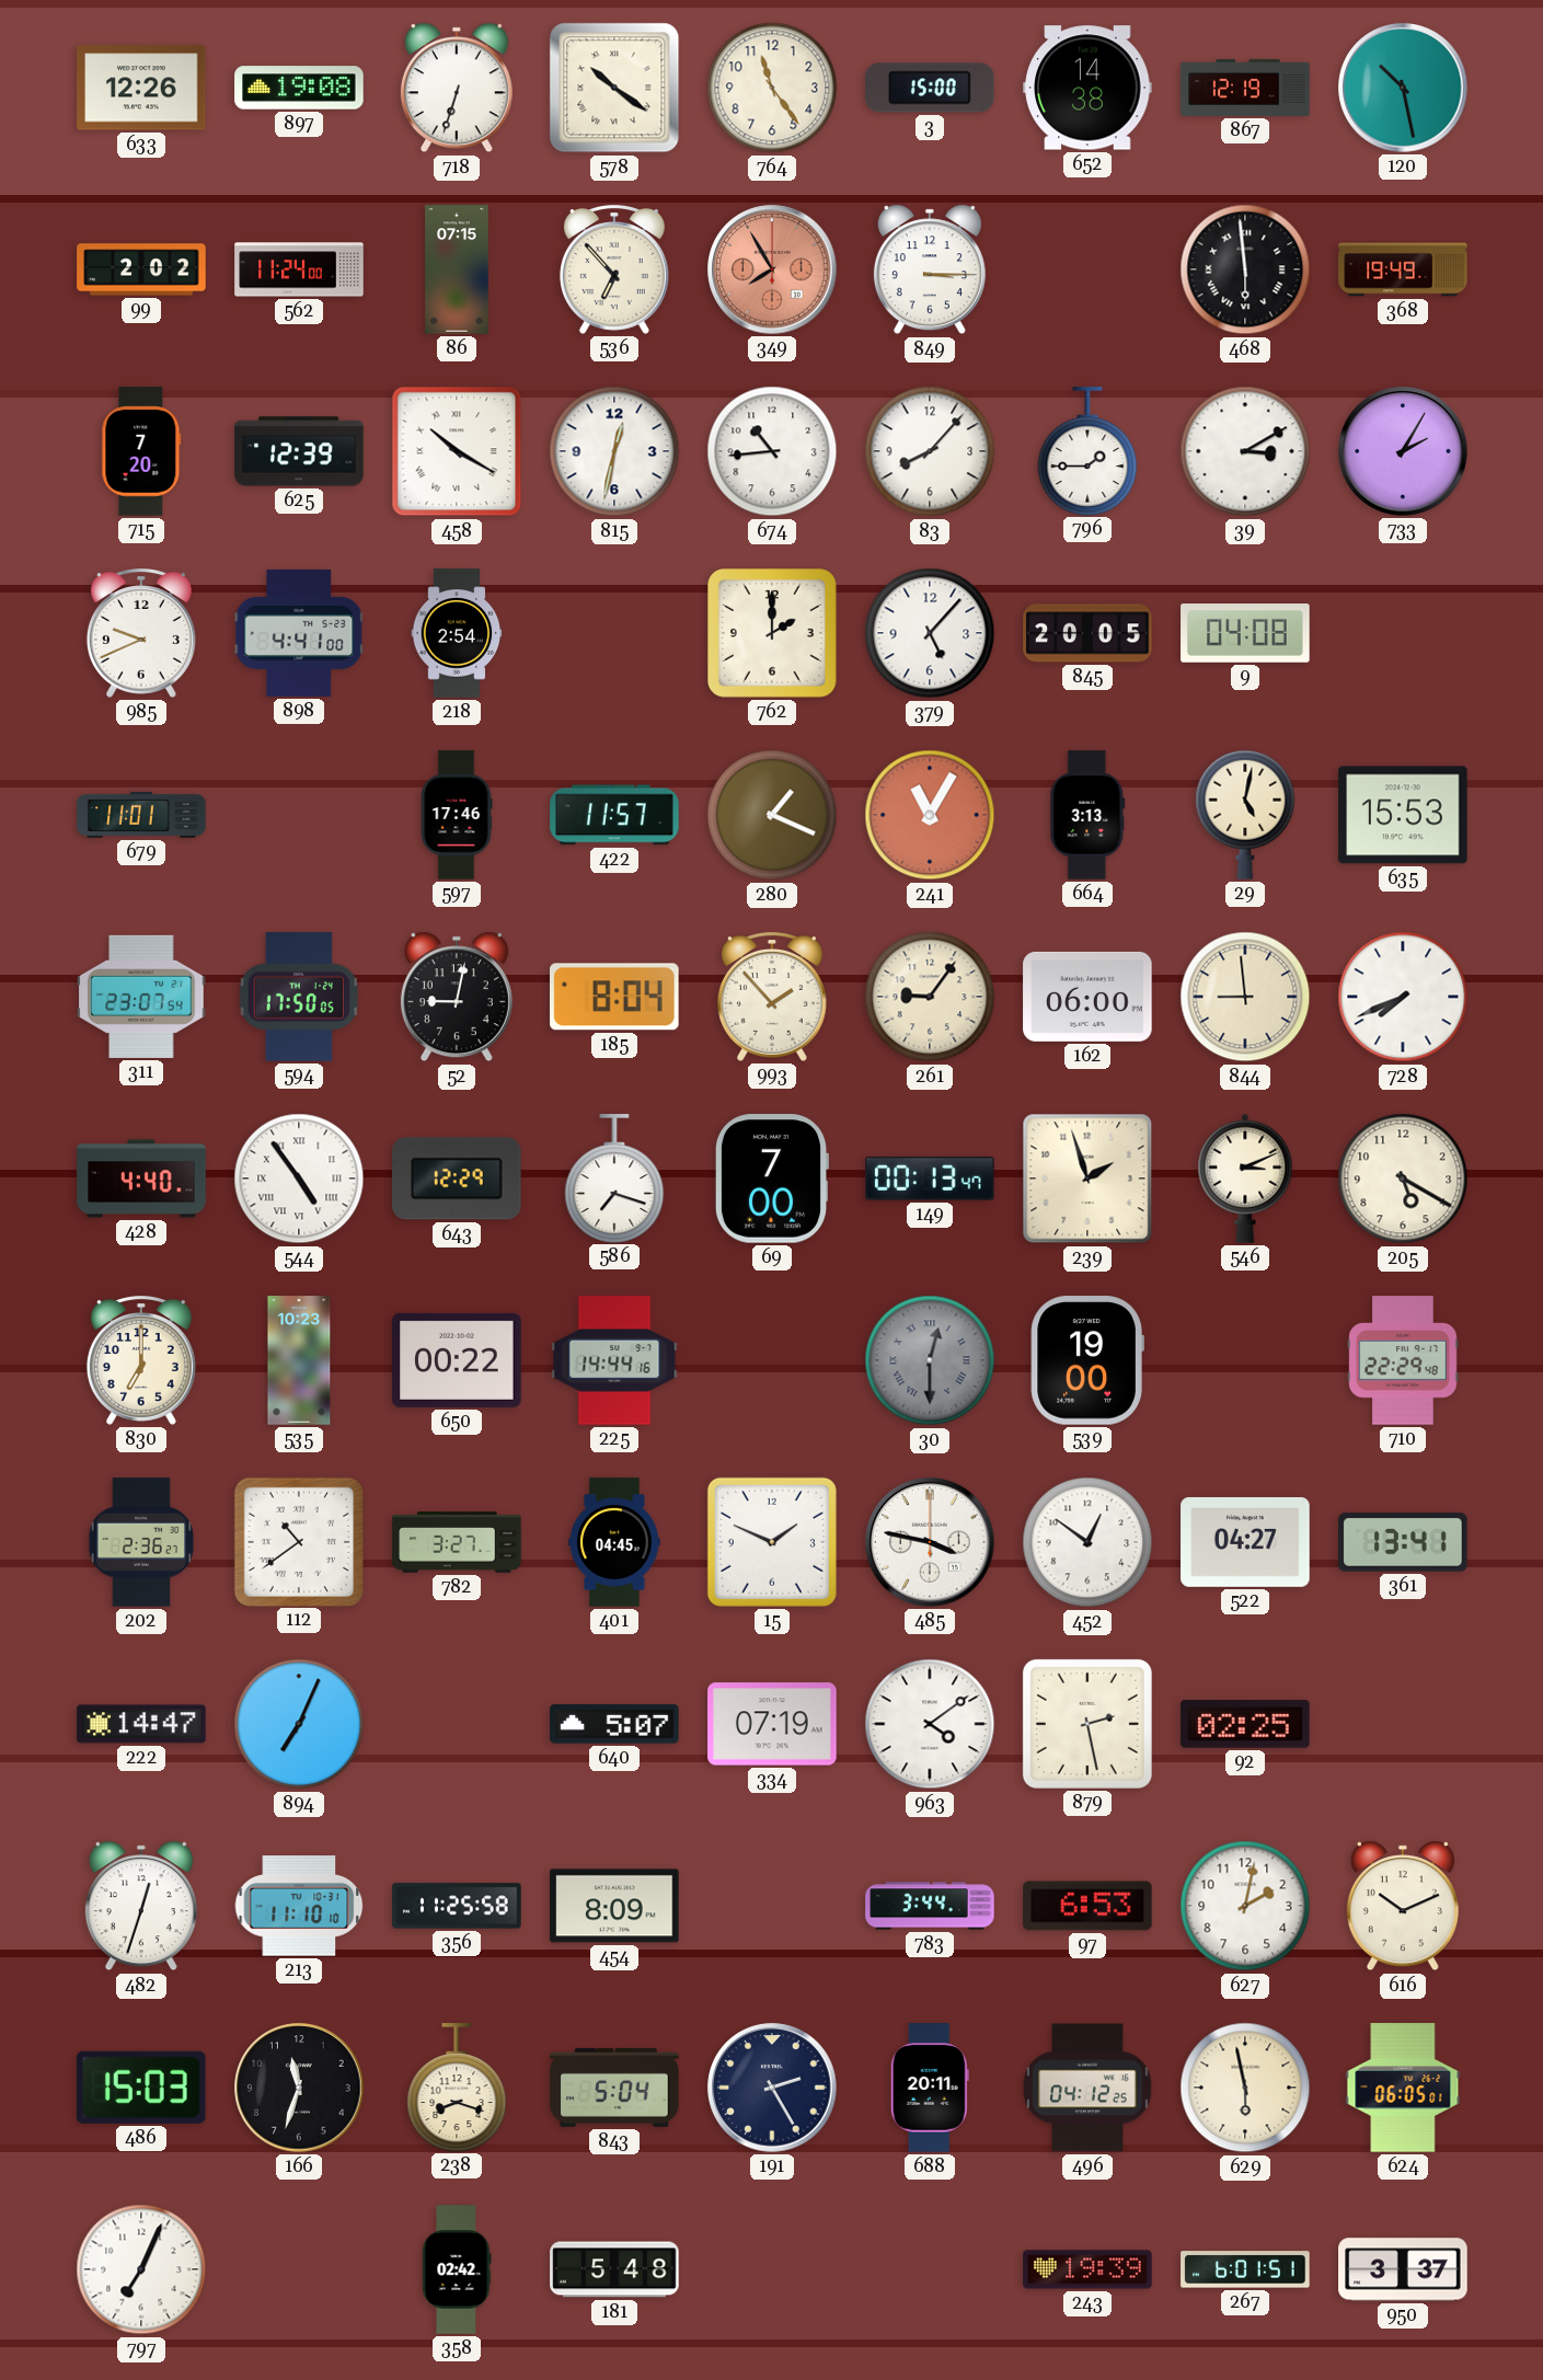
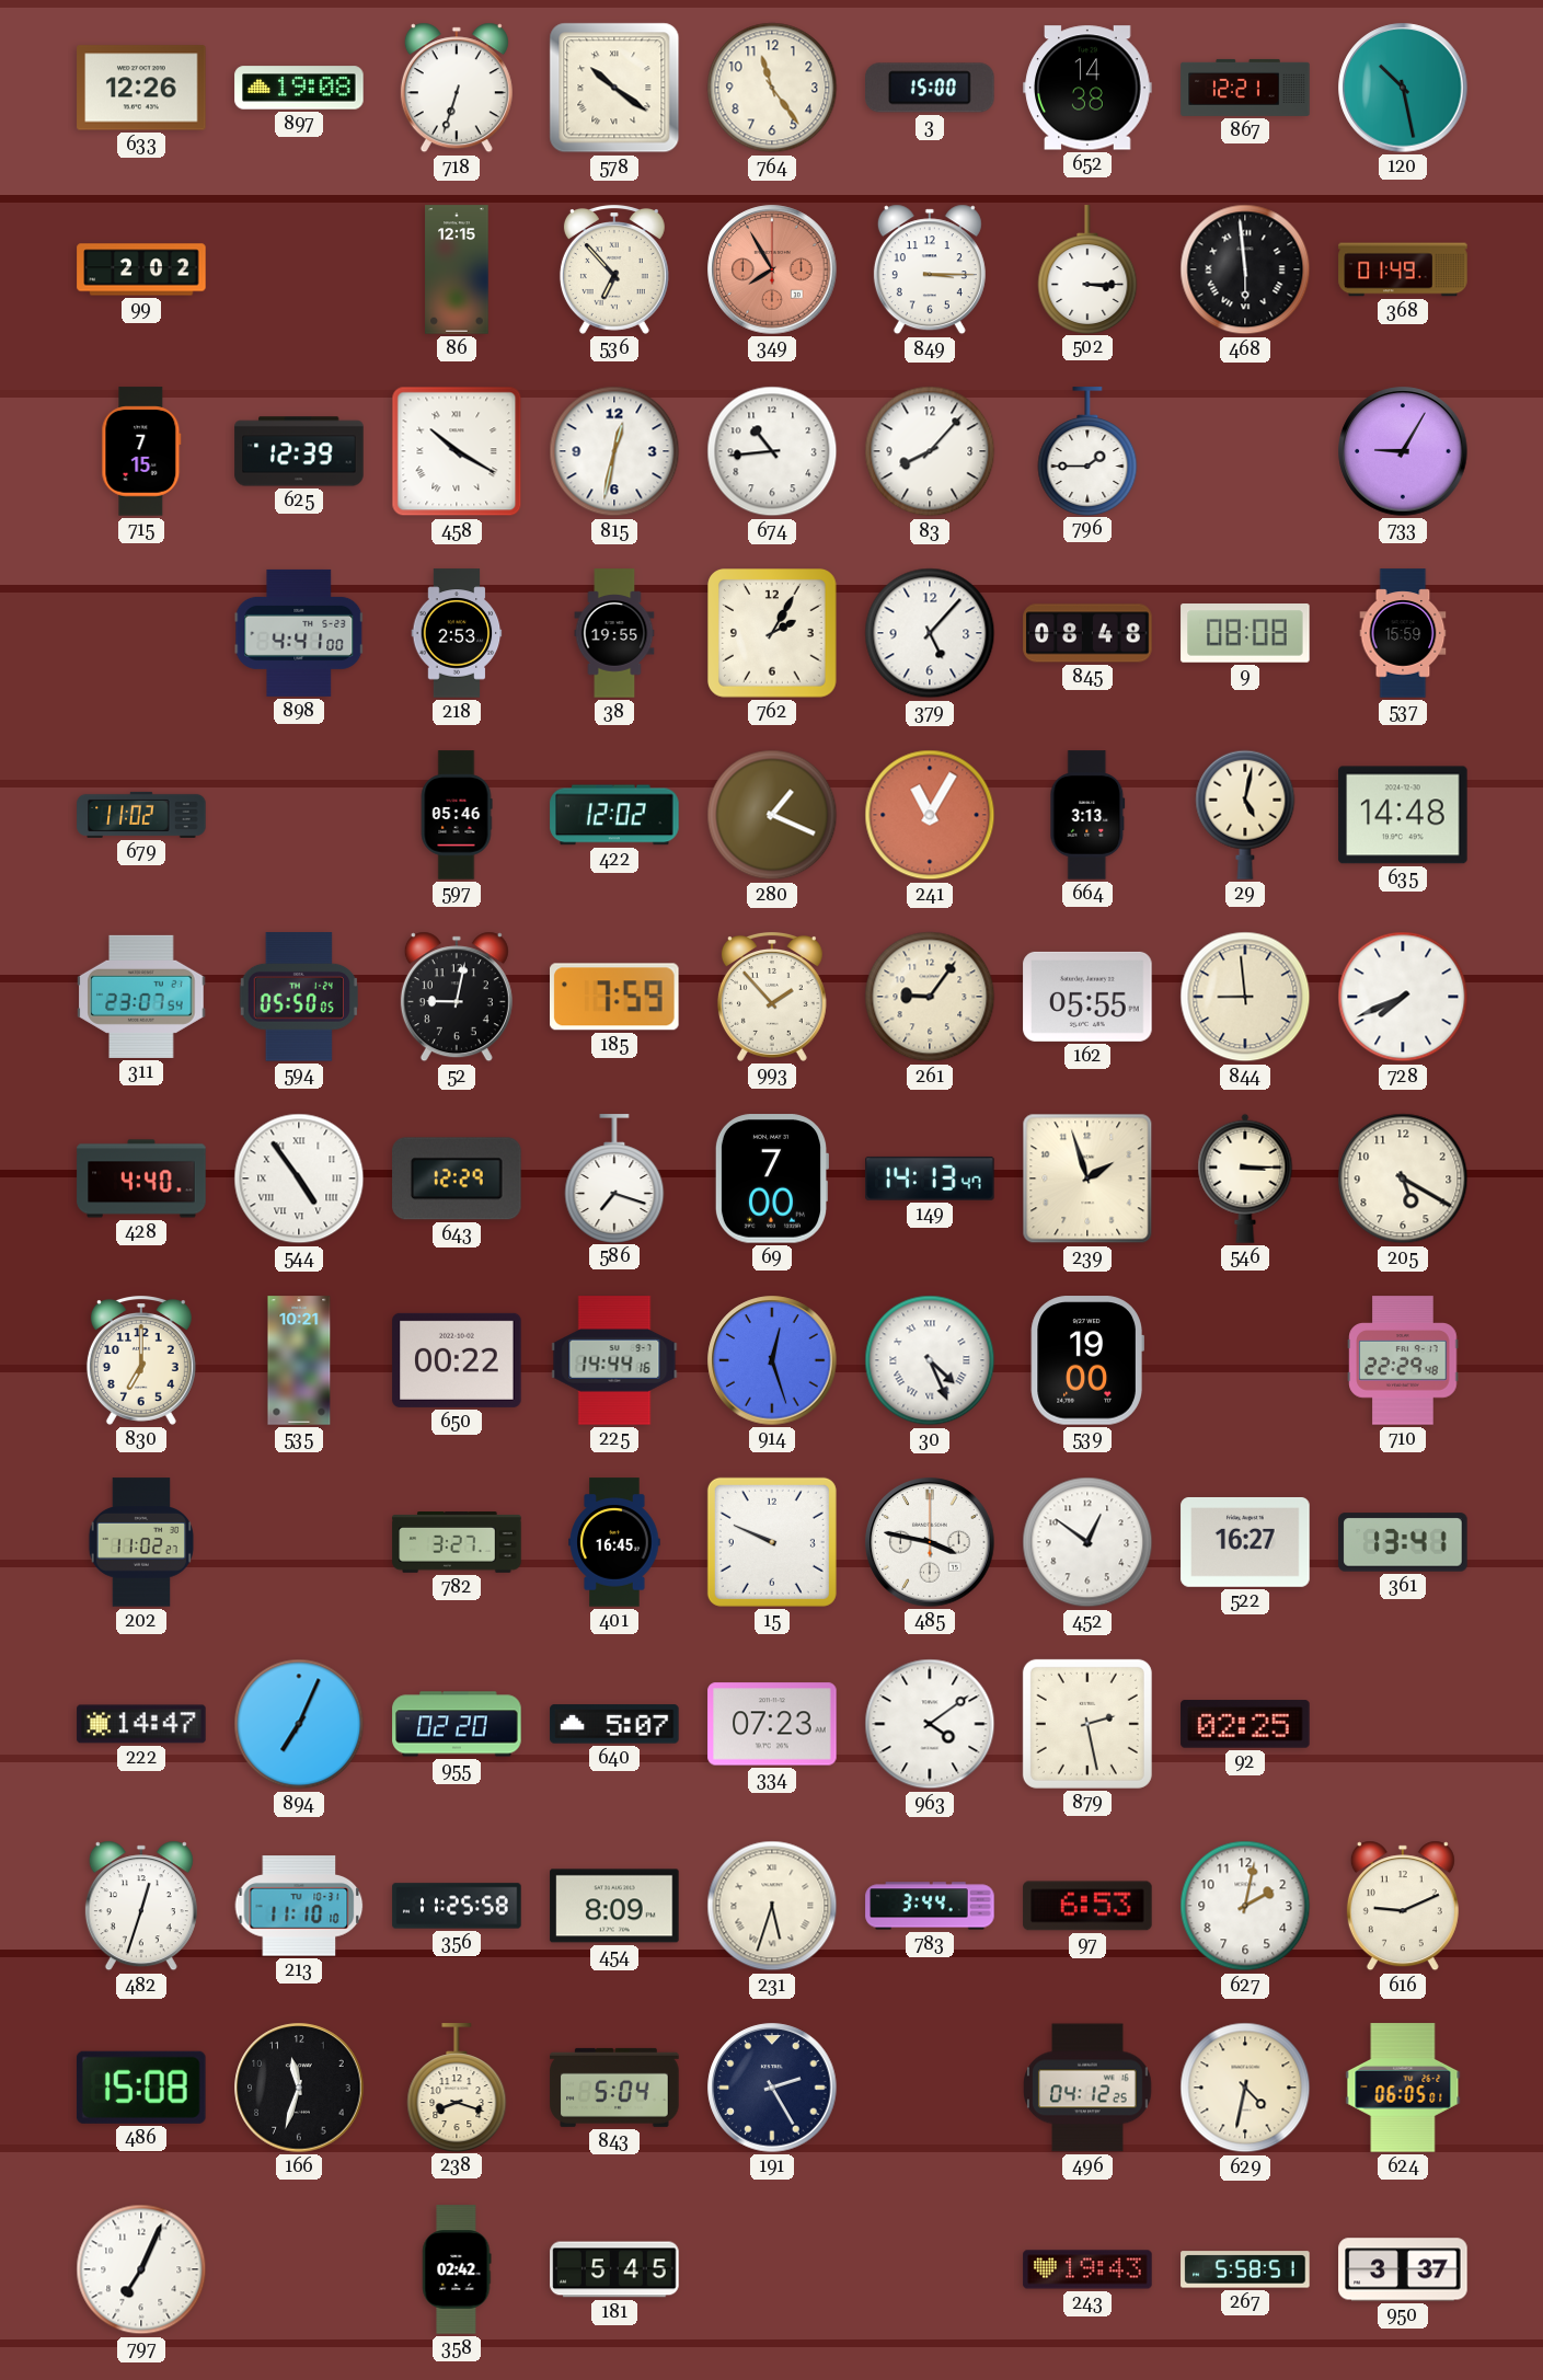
867: 12:19 -> 12:21 (1245, 88)
562: 11:24 -> none (299, 269)
86: 07:15 -> 12:15 (457, 269)
502: none -> 3:15 (1087, 269)
368: 19:49 -> 01:49 (1403, 269)
715: 7:20 -> 7:15 (141, 451)
39: 3:10 -> none (1245, 451)
733: 2:05 -> 9:05 (1403, 451)
985: 9:41 -> none (141, 634)
218: 2:54 -> 2:53 (457, 633)
38: none -> 19:55 (614, 633)
762: 2:00 -> 2:05 (773, 634)
845: 20:05 -> 08:48 (1087, 633)
9: 04:08 -> 08:08 (1245, 634)
537: none -> 15:59 (1403, 633)
679: 11:01 -> 11:02 (141, 815)
597: 17:46 -> 05:46 (457, 815)
422: 11:57 -> 12:02 (614, 815)
635: 15:53 -> 14:48 (1403, 815)
594: 17:50 -> 05:50 (299, 997)
185: 8:04 -> 7:59 (615, 997)
162: 06:00 -> 05:55 (1087, 997)
149: 00:13 -> 14:13 (930, 1178)
546: 3:11 -> 3:15 (1245, 1178)
535: 10:23 -> 10:21 (299, 1360)
914: none -> 12:27 (772, 1360)
30: 12:30 -> 4:26 (930, 1360)
30 dial: grey -> white (930, 1360)
202: 2:36 -> 11:02 (141, 1542)
112: 10:39 -> none (298, 1541)
401: 04:45 -> 16:45 (614, 1542)
15: 1:49 -> 9:49 (772, 1542)
522: 04:27 -> 16:27 (1245, 1542)
955: none -> 02:20 (457, 1724)
334: 07:19 -> 07:23 (772, 1724)
231: none -> 5:33 (772, 1906)
616: 10:11 -> 9:11 (1403, 1906)
486: 15:03 -> 15:08 (141, 2088)
688: 20:11 -> none (930, 2088)
629: 5:58 -> 4:32 (1245, 2088)
181: 5:48 -> 5:45 (614, 2269)
243: 19:39 -> 19:43 (1087, 2269)
267: 6:01 -> 5:58 (1245, 2269)
